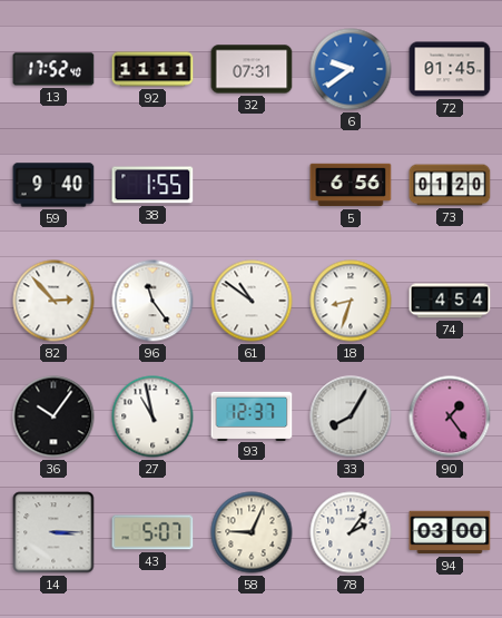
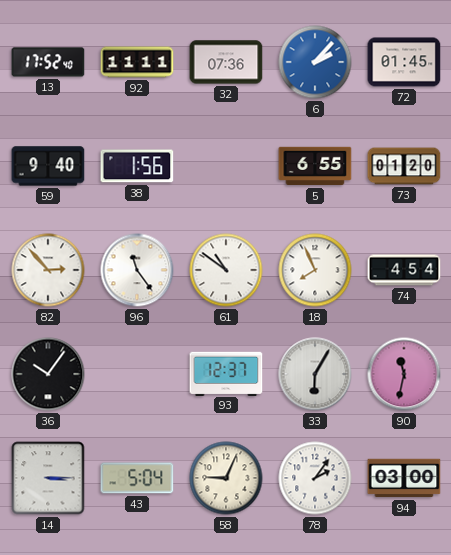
32: 07:31 -> 07:36 (226, 62)
6: 9:39 -> 2:07 (315, 62)
38: 1:55 -> 1:56 (137, 166)
5: 6:56 -> 6:55 (315, 166)
18: 8:33 -> 7:56 (315, 270)
27: 10:58 -> none (152, 416)
33: 8:05 -> 6:05 (315, 374)
90: 1:24 -> 11:32 (404, 374)
43: 5:07 -> 5:04 (137, 478)
